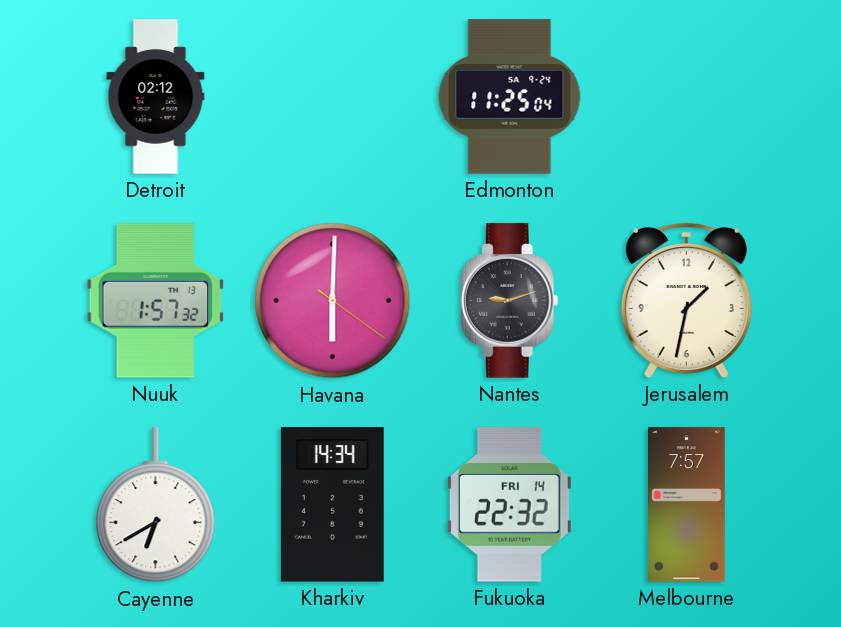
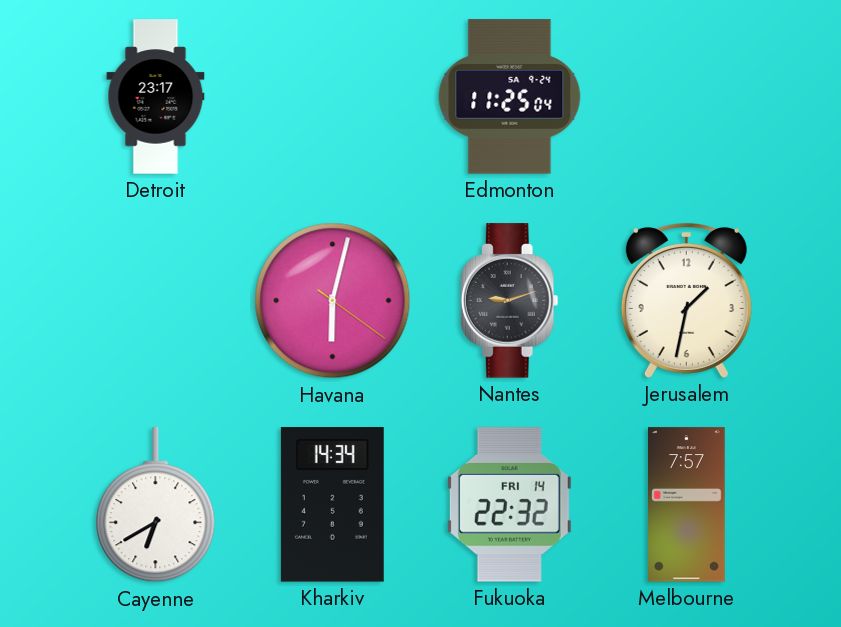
Detroit: 02:12 -> 23:17 (156, 97)
Nuuk: 1:57 -> none (156, 301)
Havana: 6:00 -> 6:02 (333, 301)
